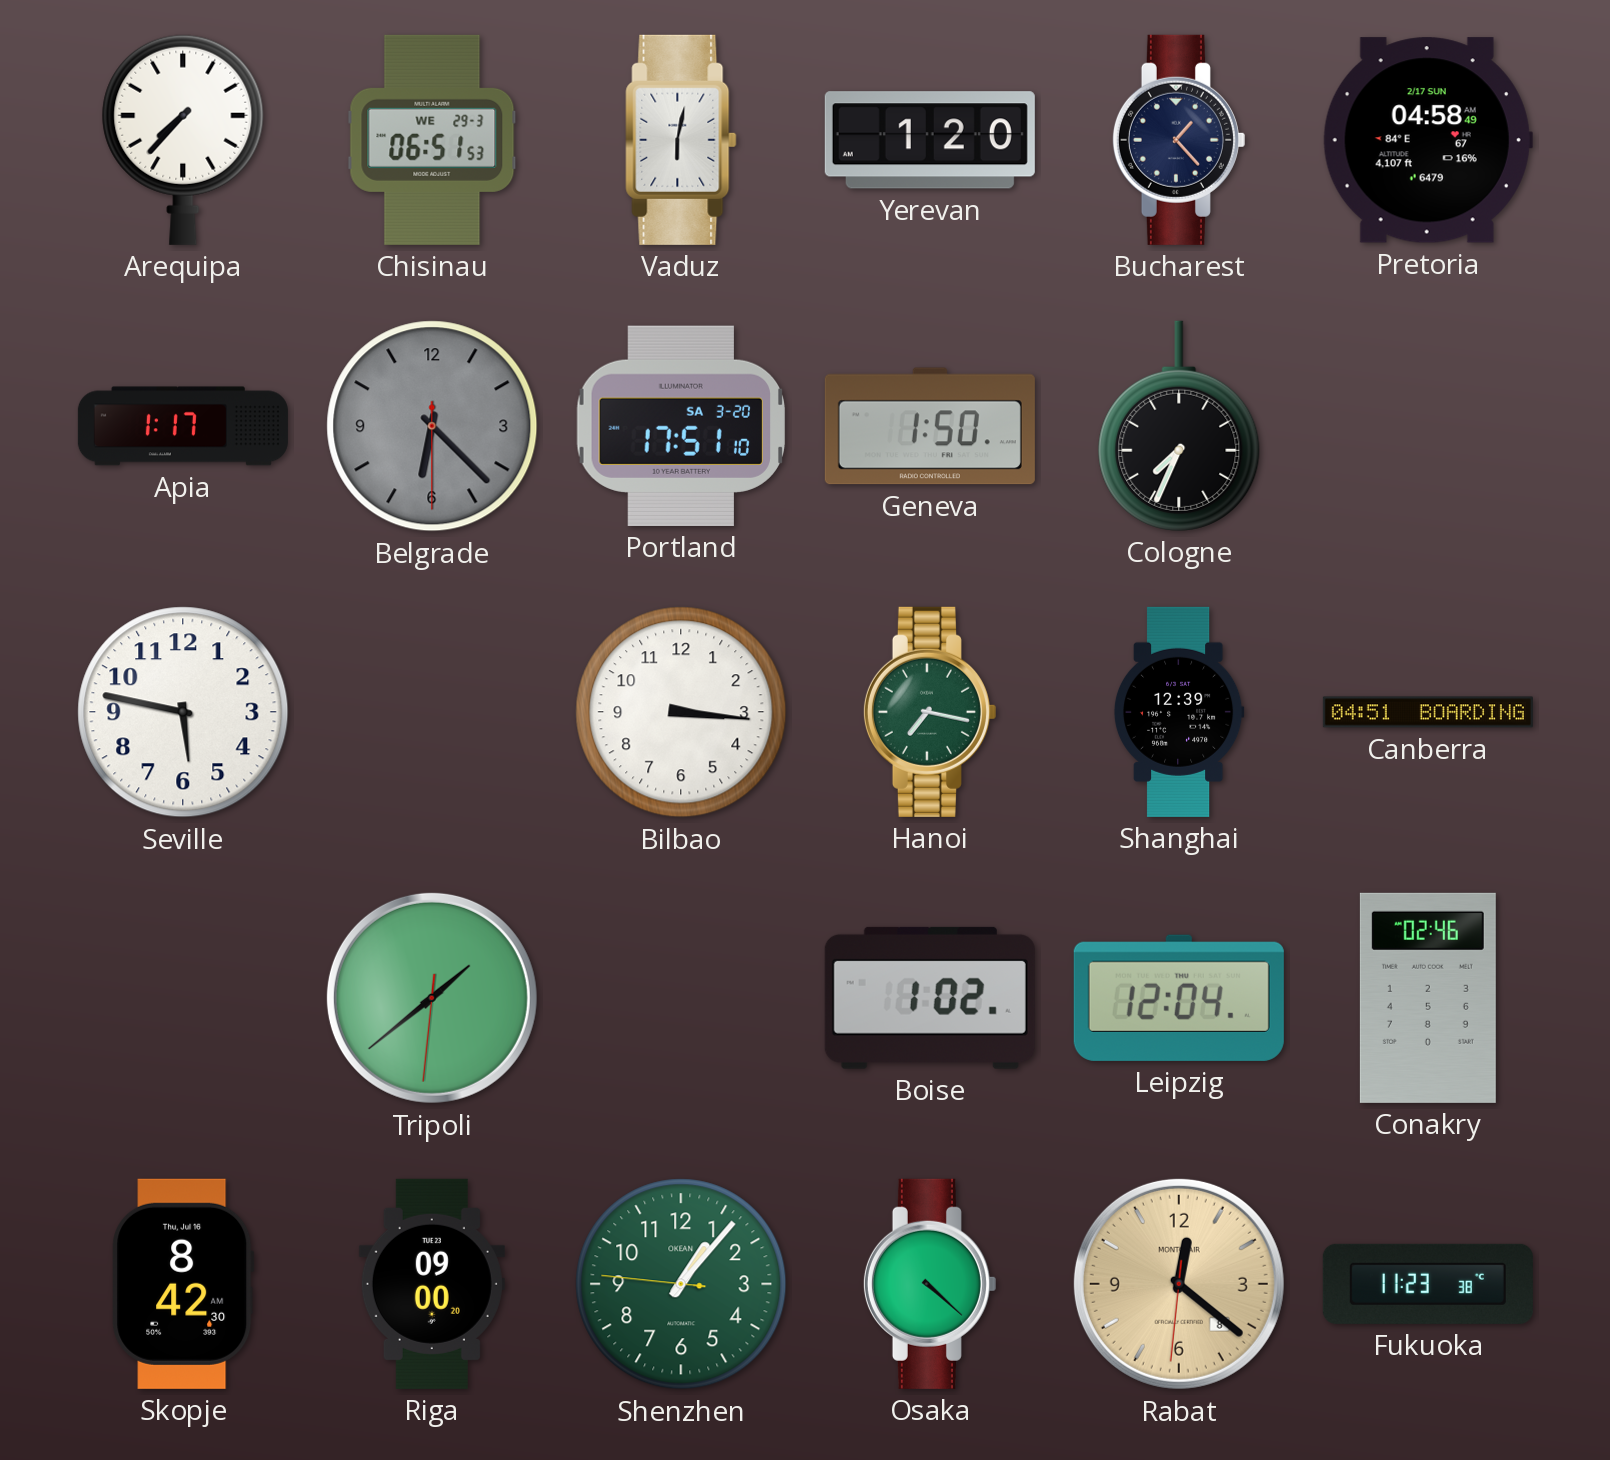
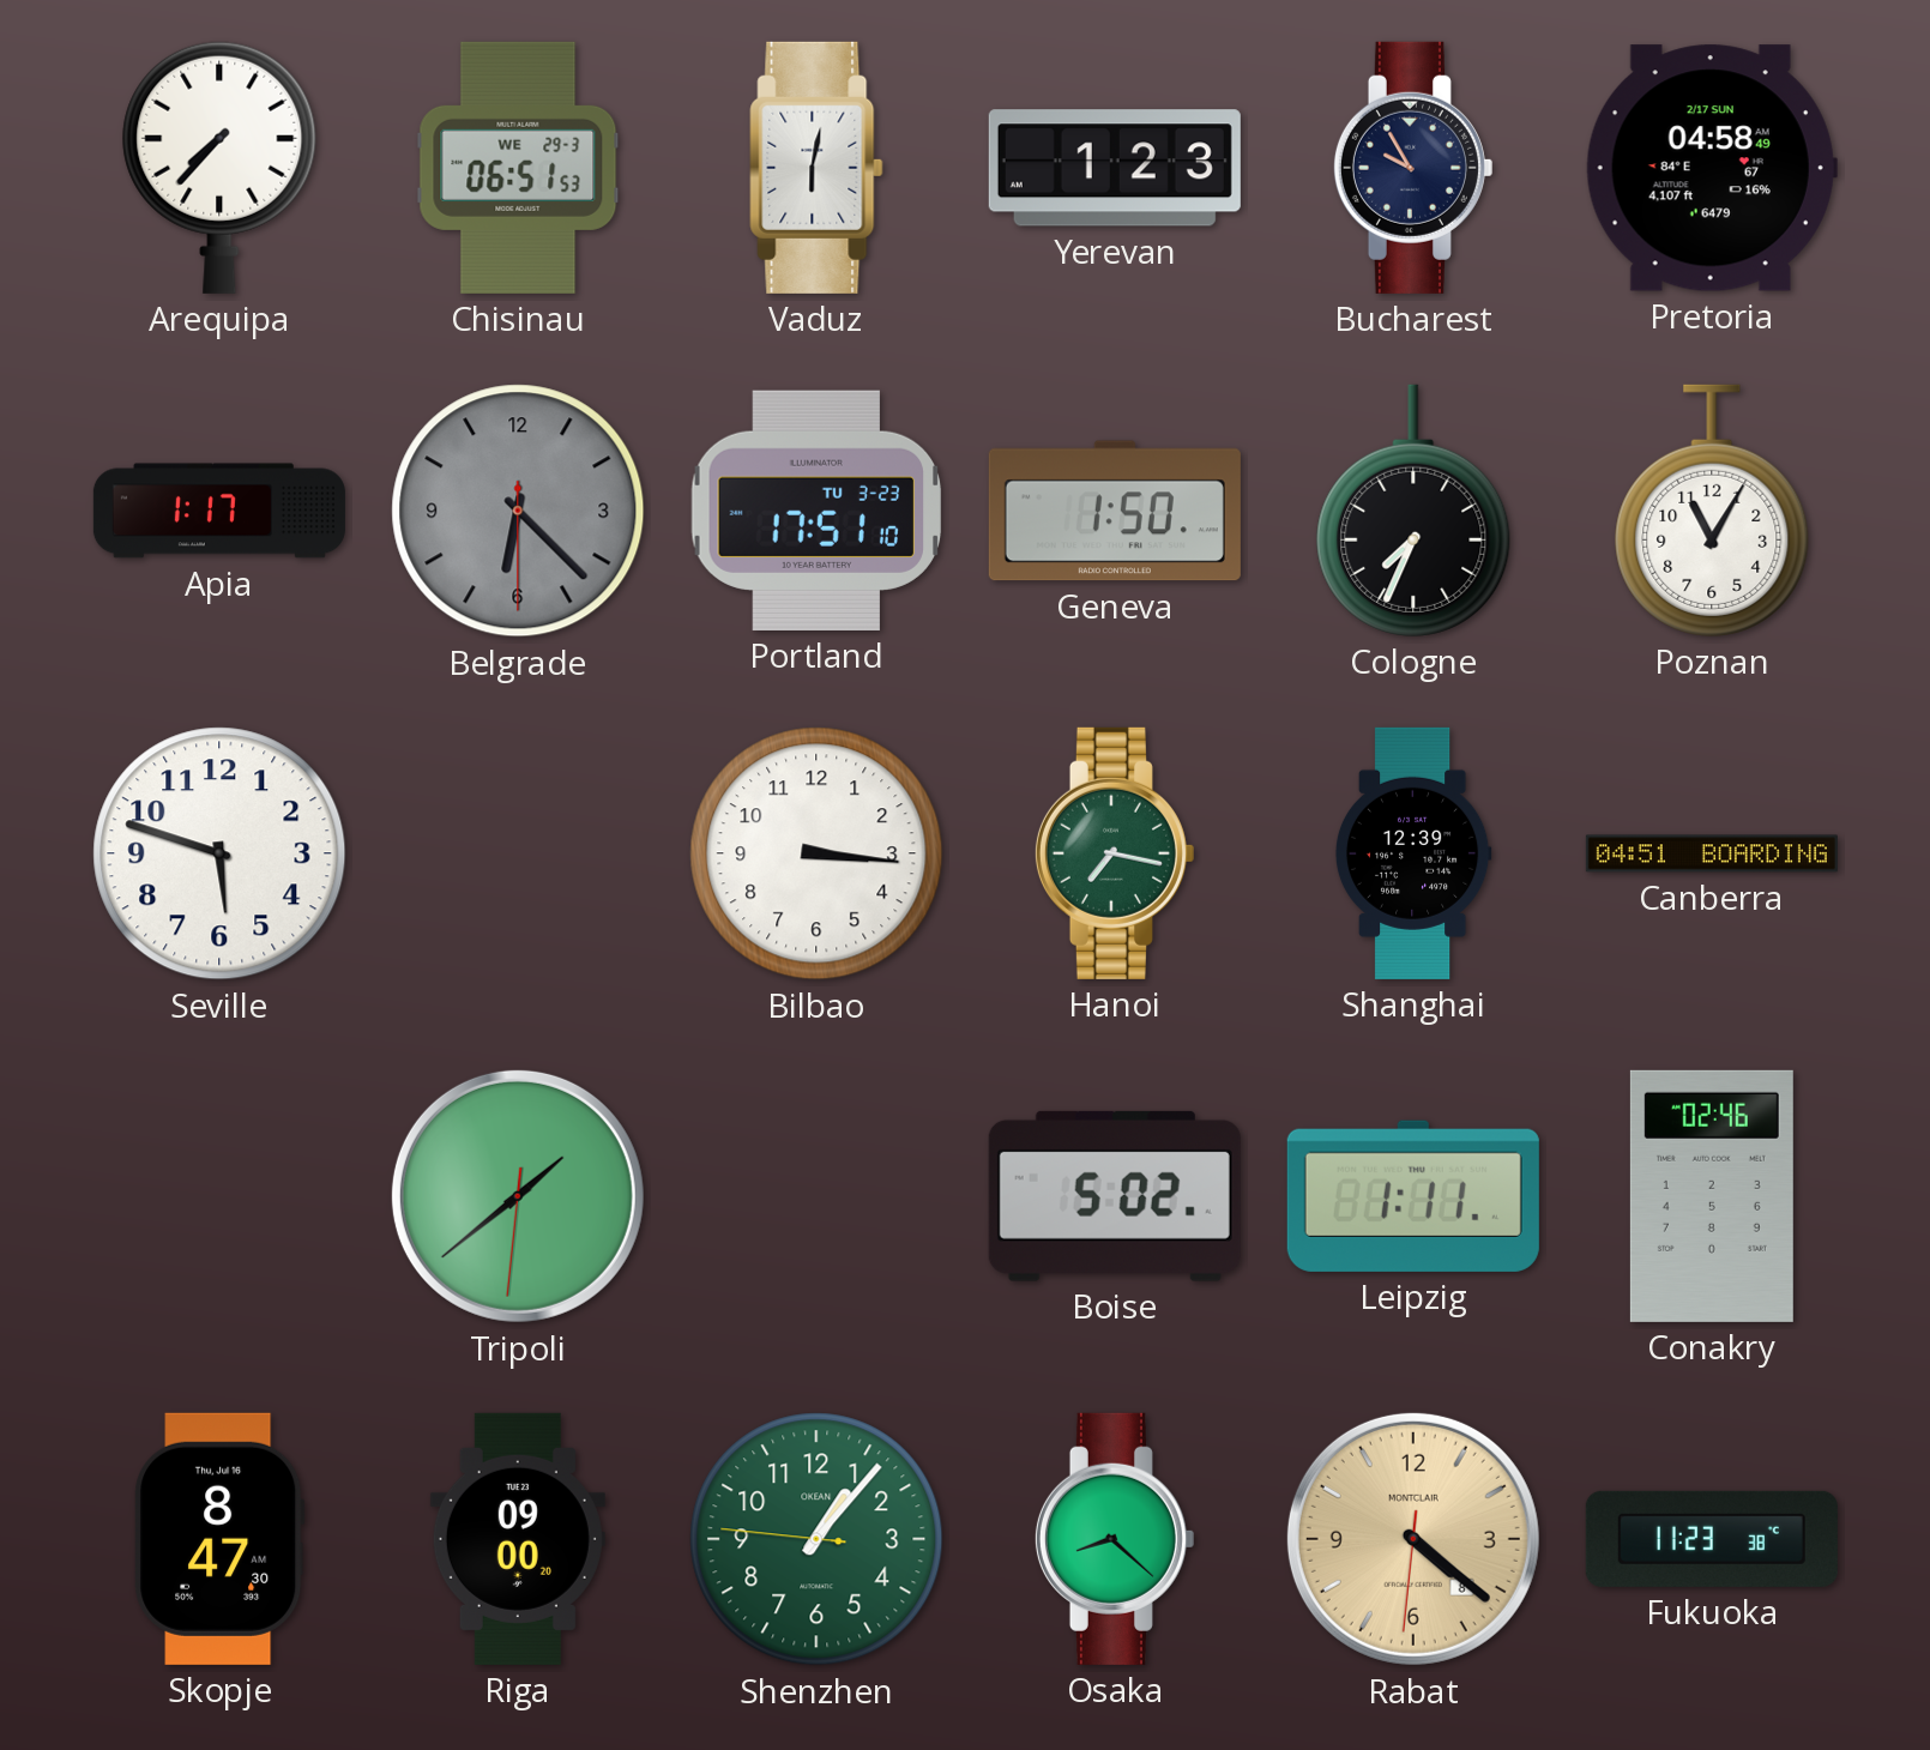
Yerevan: 1:20 -> 1:23 (1115, 168)
Bucharest: 1:23 -> 9:55 (1412, 168)
Portland date: SA 3-20 -> TU 3-23 (816, 511)
Poznan: none -> 11:05 (1712, 511)
Seville: 5:47 -> 5:48 (219, 853)
Boise: 1:02 -> 5:02 (1115, 1196)
Leipzig: 12:04 -> 1:11 (1413, 1196)
Skopje: 8:42 -> 8:47 (219, 1539)
Osaka: 4:22 -> 8:22 (1114, 1539)
Rabat: 12:21 -> 4:21 (1413, 1539)
